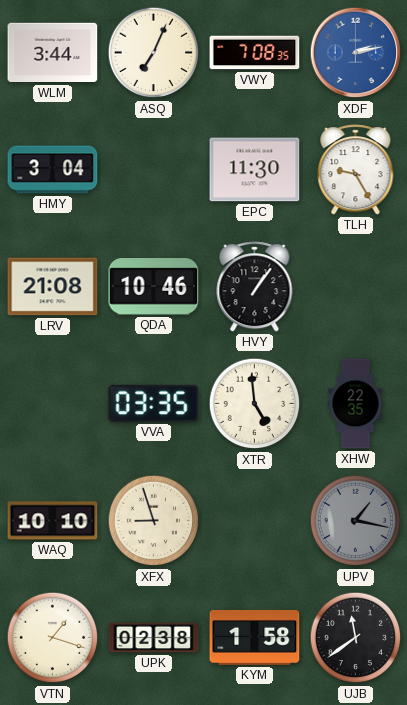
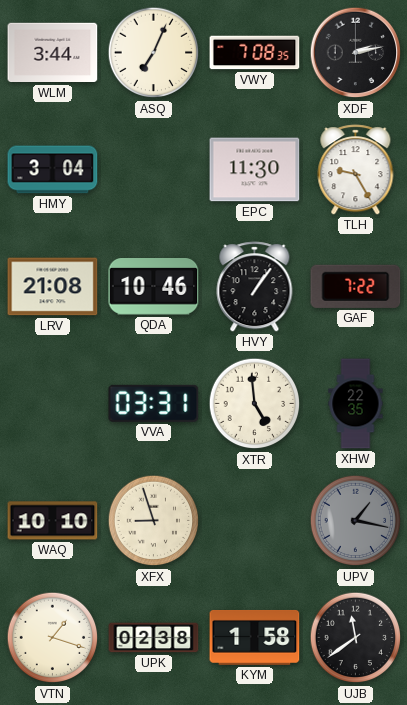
XDF dial: blue -> black (356, 53)
GAF: none -> 7:22 (356, 286)
VVA: 03:35 -> 03:31 (154, 403)
